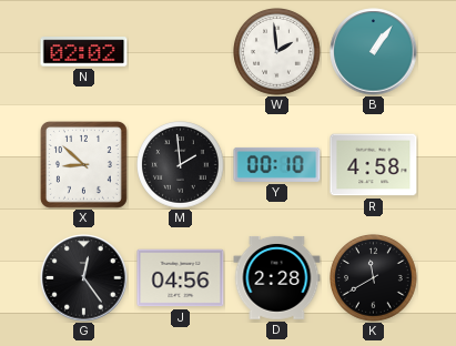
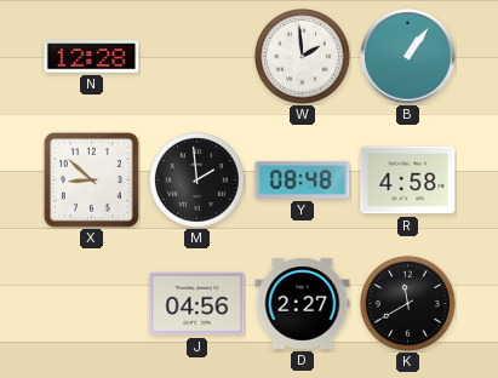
N: 02:02 -> 12:28 (92, 57)
Y: 00:10 -> 08:48 (303, 179)
G: 12:24 -> none (84, 278)
D: 2:28 -> 2:27 (303, 303)
